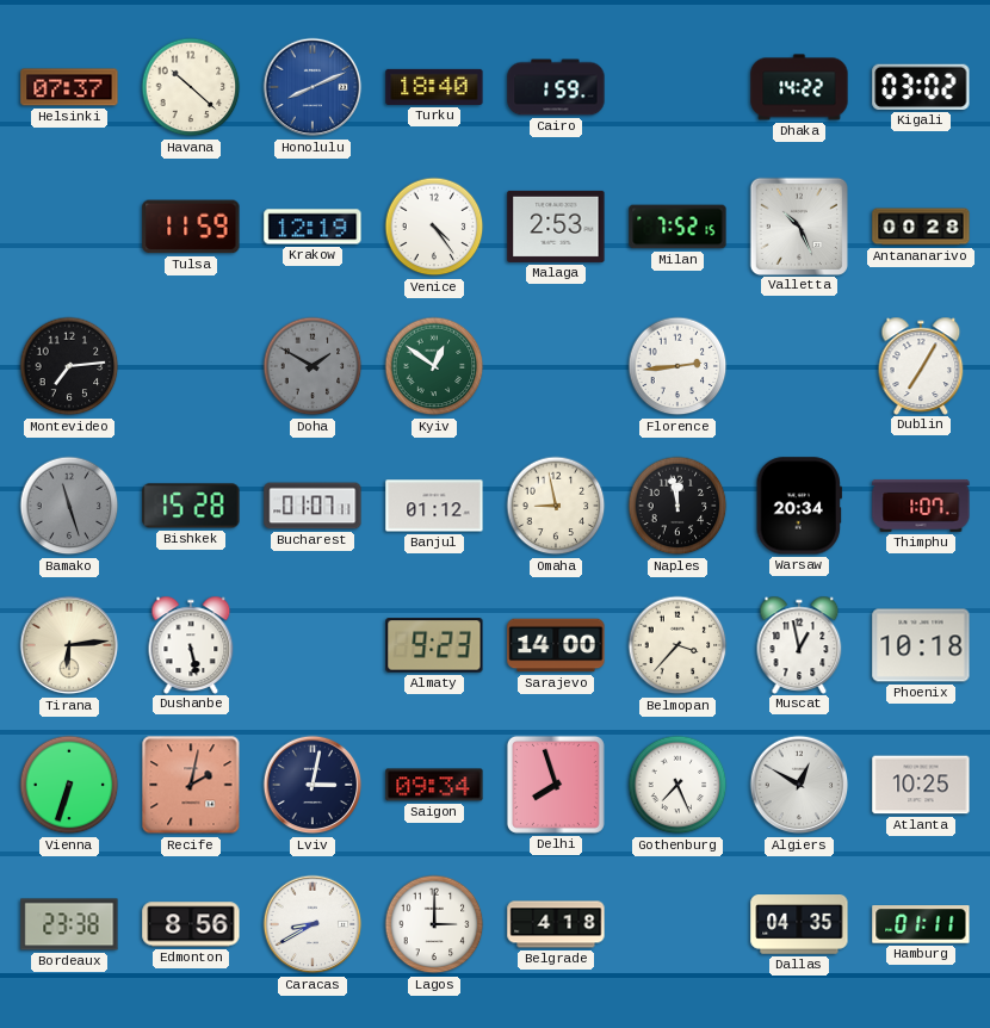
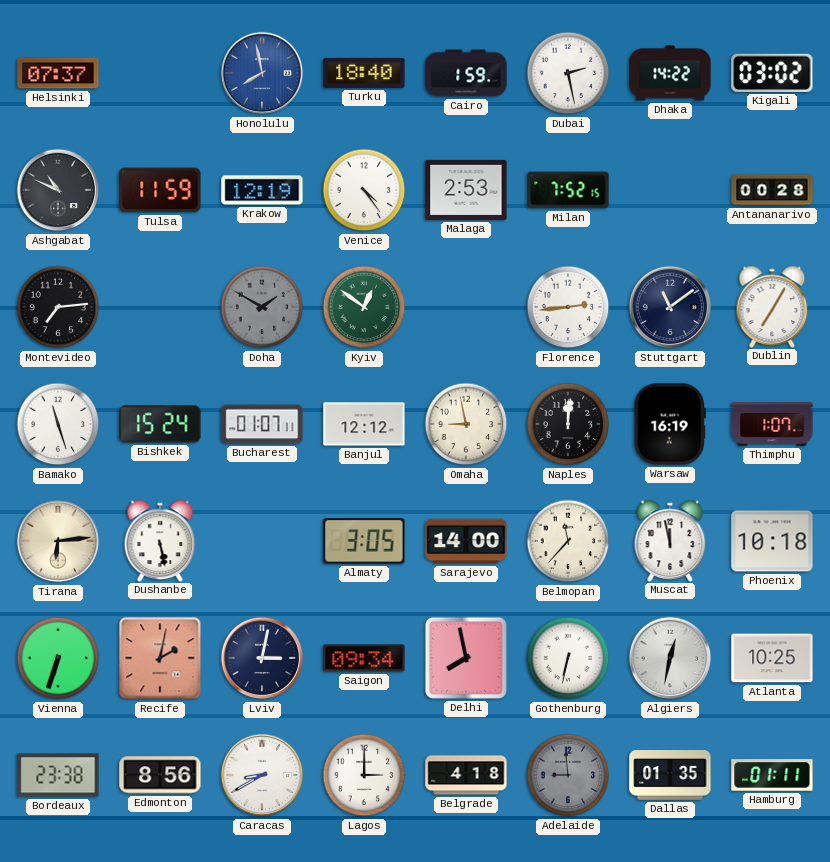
Havana: 10:22 -> none (191, 87)
Honolulu: 8:11 -> 7:58 (262, 73)
Dubai: none -> 2:28 (568, 73)
Ashgabat: none -> 10:49 (58, 190)
Valletta: 10:26 -> none (798, 225)
Stuttgart: none -> 11:09 (670, 307)
Bamako dial: grey -> white (58, 424)
Bishkek: 15:28 -> 15:24 (160, 424)
Banjul: 01:12 -> 12:12 (364, 424)
Naples: 11:58 -> 12:01 (568, 424)
Warsaw: 20:34 -> 16:19 (670, 424)
Almaty: 9:23 -> 3:05 (364, 541)
Belmopan: 3:37 -> 11:37 (568, 541)
Muscat: 12:58 -> 11:58 (670, 540)
Delhi: 7:57 -> 7:58 (466, 658)
Gothenburg: 7:26 -> 6:32 (568, 658)
Algiers: 12:50 -> 12:32 (670, 658)
Adelaide: none -> 8:59 (568, 775)
Dallas: 04:35 -> 01:35 (670, 776)
